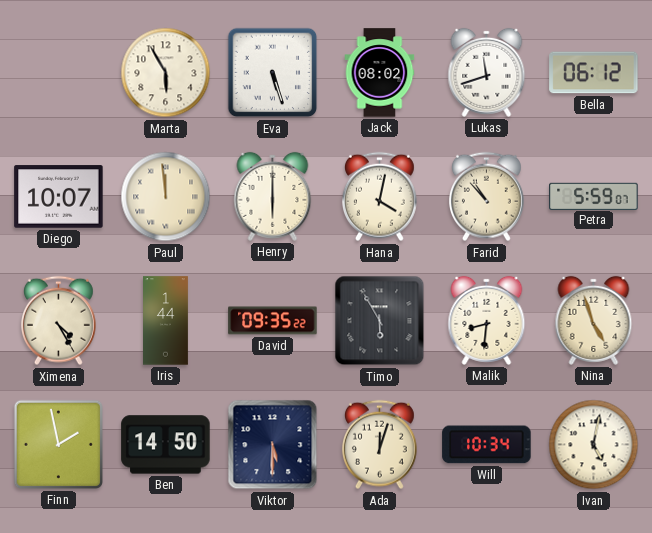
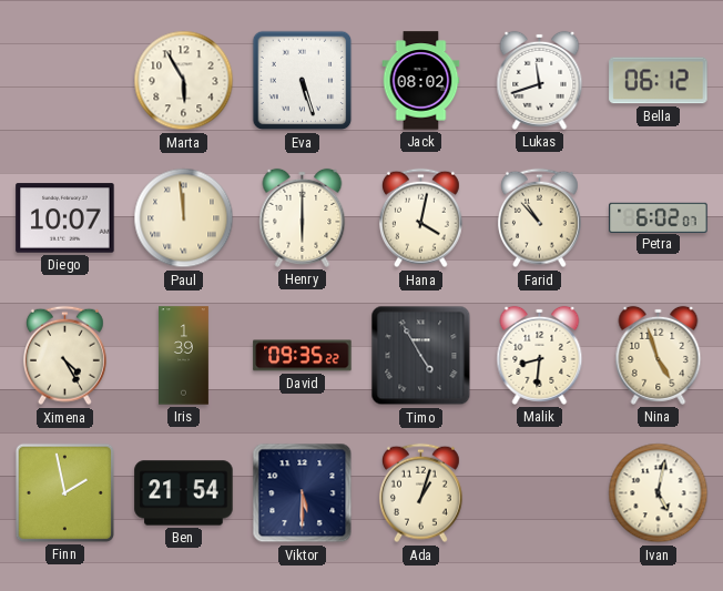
Petra: 5:59 -> 6:02 (659, 217)
Iris: 1:44 -> 1:39 (184, 356)
Timo: 5:55 -> 4:55 (421, 356)
Ben: 14:50 -> 21:54 (184, 493)
Ada: 12:03 -> 1:03 (420, 493)
Will: 10:34 -> none (487, 445)
